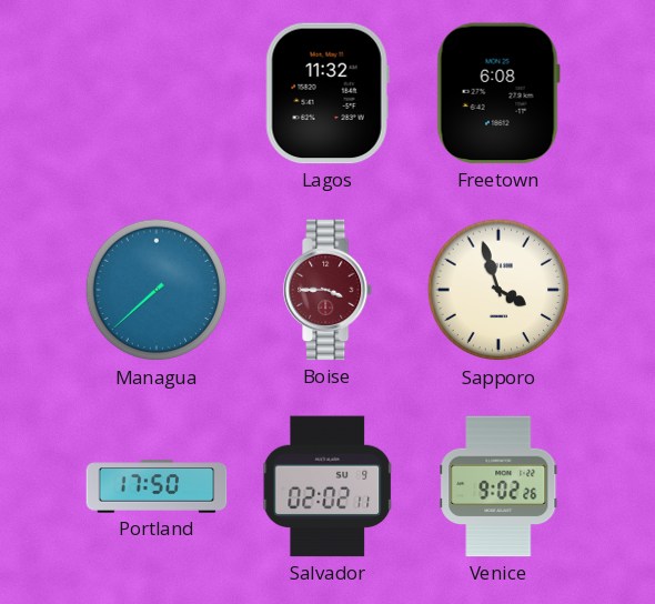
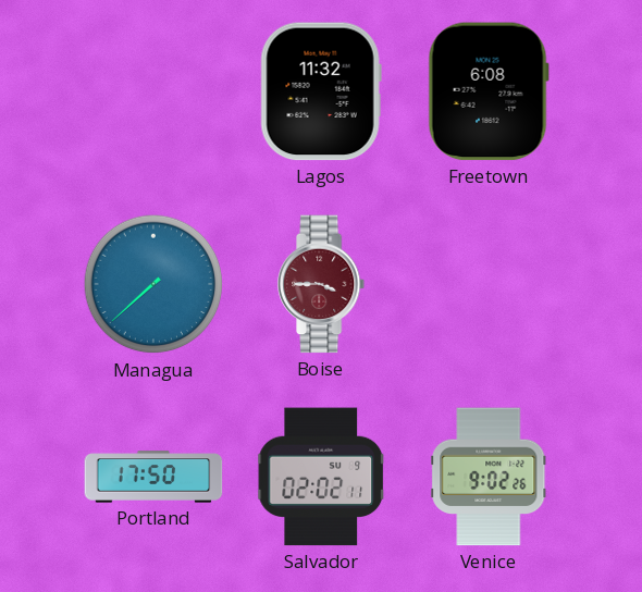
Sapporo: 3:57 -> none (498, 290)
